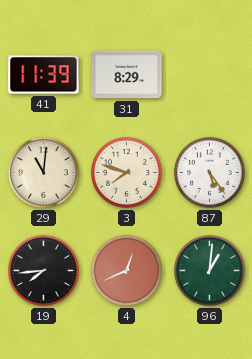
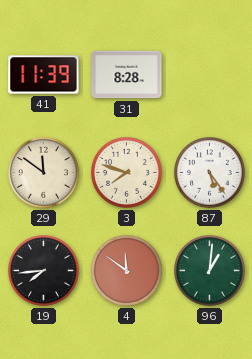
31: 8:29 -> 8:28 (127, 75)
29: 11:01 -> 11:51 (44, 173)
4: 12:41 -> 11:51 (127, 271)
